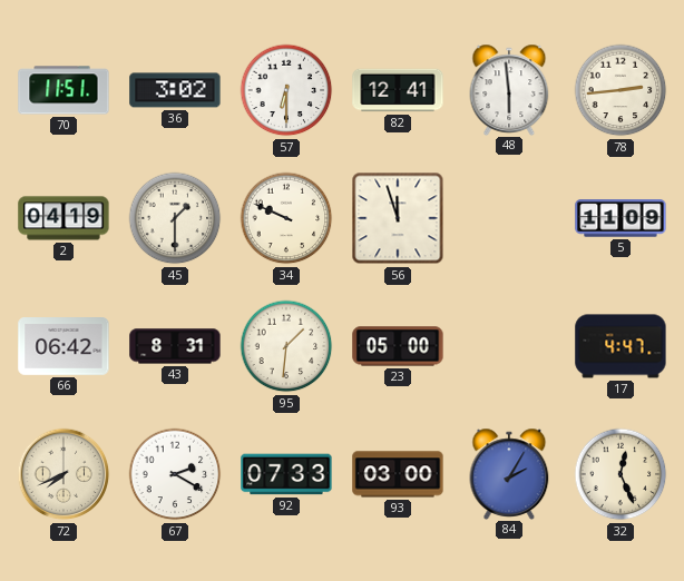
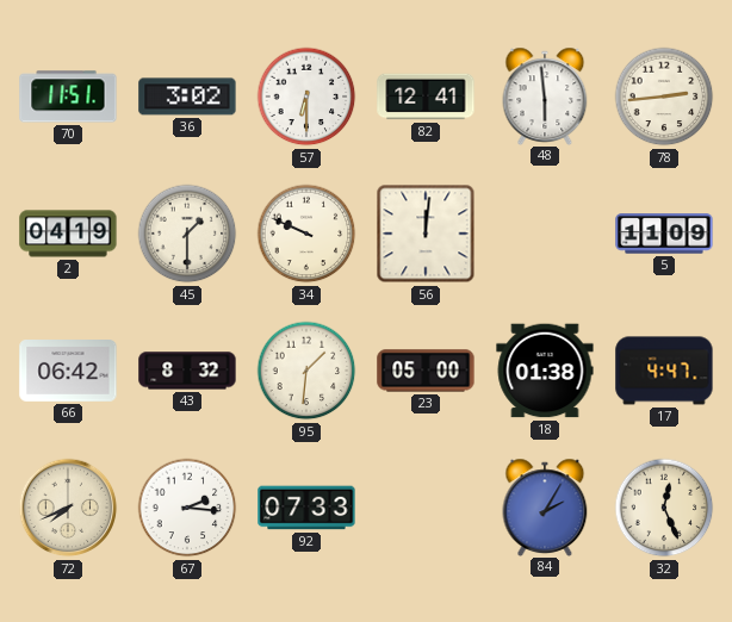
56: 11:57 -> 12:01 (426, 234)
43: 8:31 -> 8:32 (187, 371)
18: none -> 01:38 (545, 371)
67: 2:20 -> 2:16 (187, 508)
93: 03:00 -> none (398, 474)
